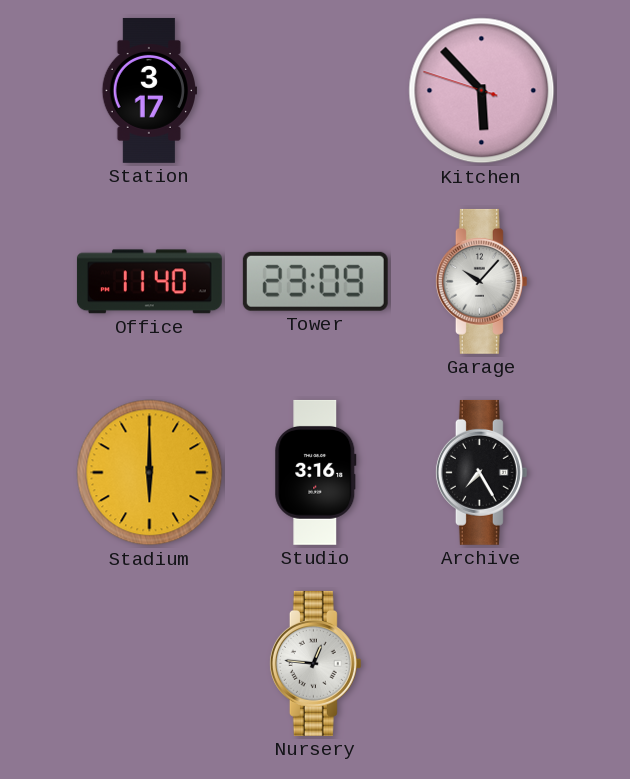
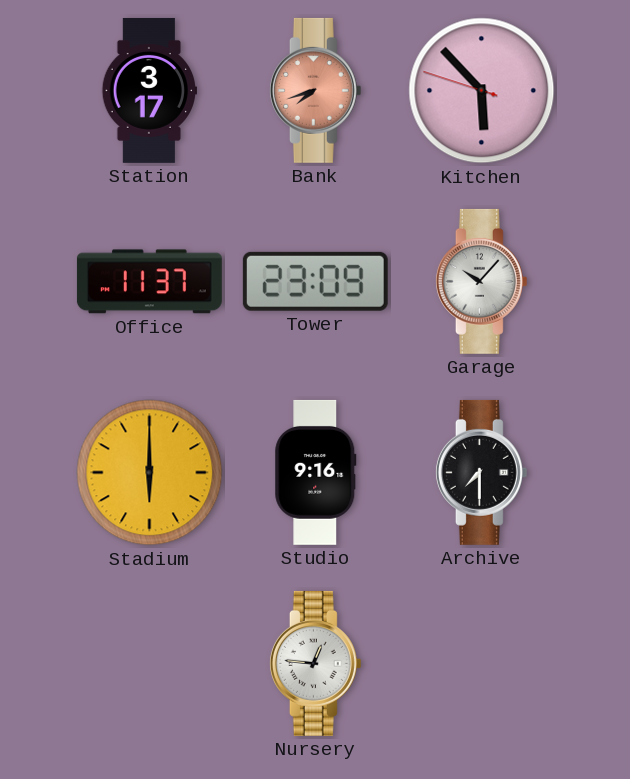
Bank: none -> 7:42 (315, 90)
Office: 11:40 -> 11:37 (149, 282)
Studio: 3:16 -> 9:16 (316, 472)
Archive: 7:25 -> 7:30 (481, 472)
